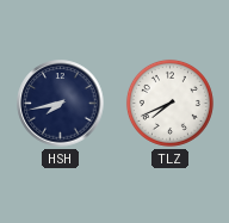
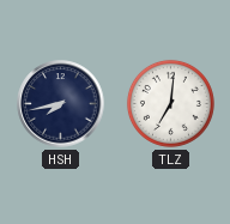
TLZ: 7:41 -> 7:01 (170, 103)
